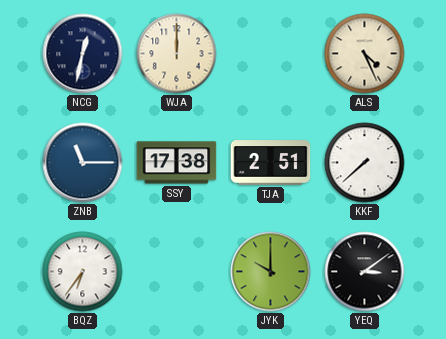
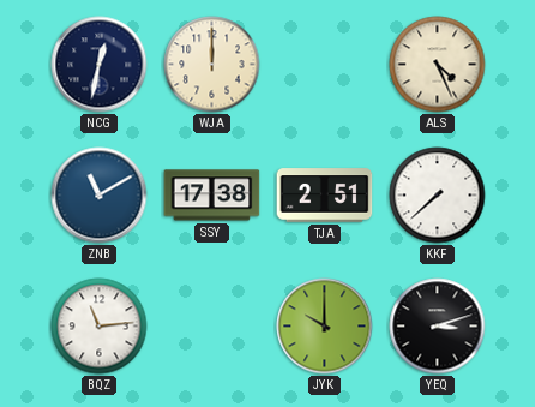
ZNB: 11:15 -> 11:10 (100, 196)
BQZ: 6:36 -> 11:14 (100, 327)
YEQ: 3:09 -> 3:12 (438, 327)
